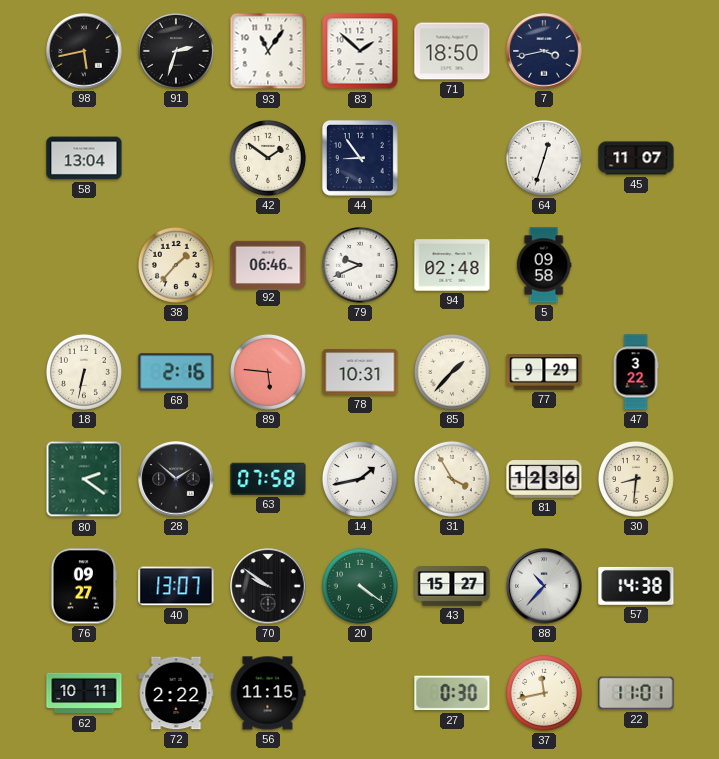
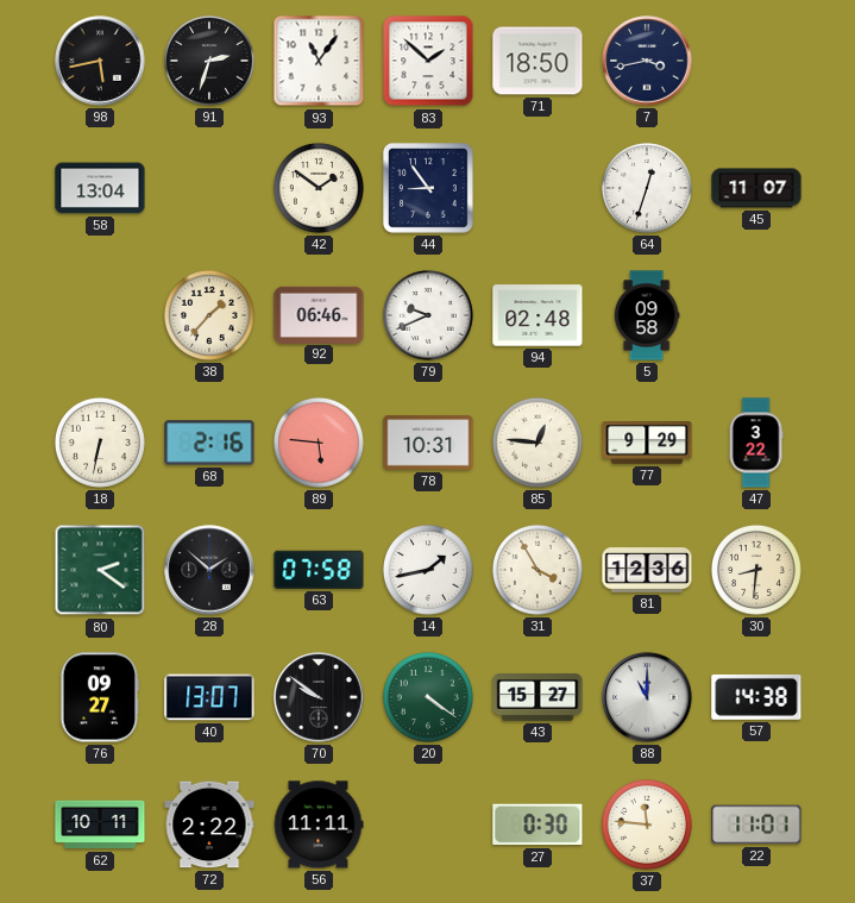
85: 1:37 -> 12:46 (537, 443)
88: 10:37 -> 11:00 (647, 697)
56: 11:15 -> 11:11 (319, 824)
37: 11:43 -> 11:46 (647, 824)
